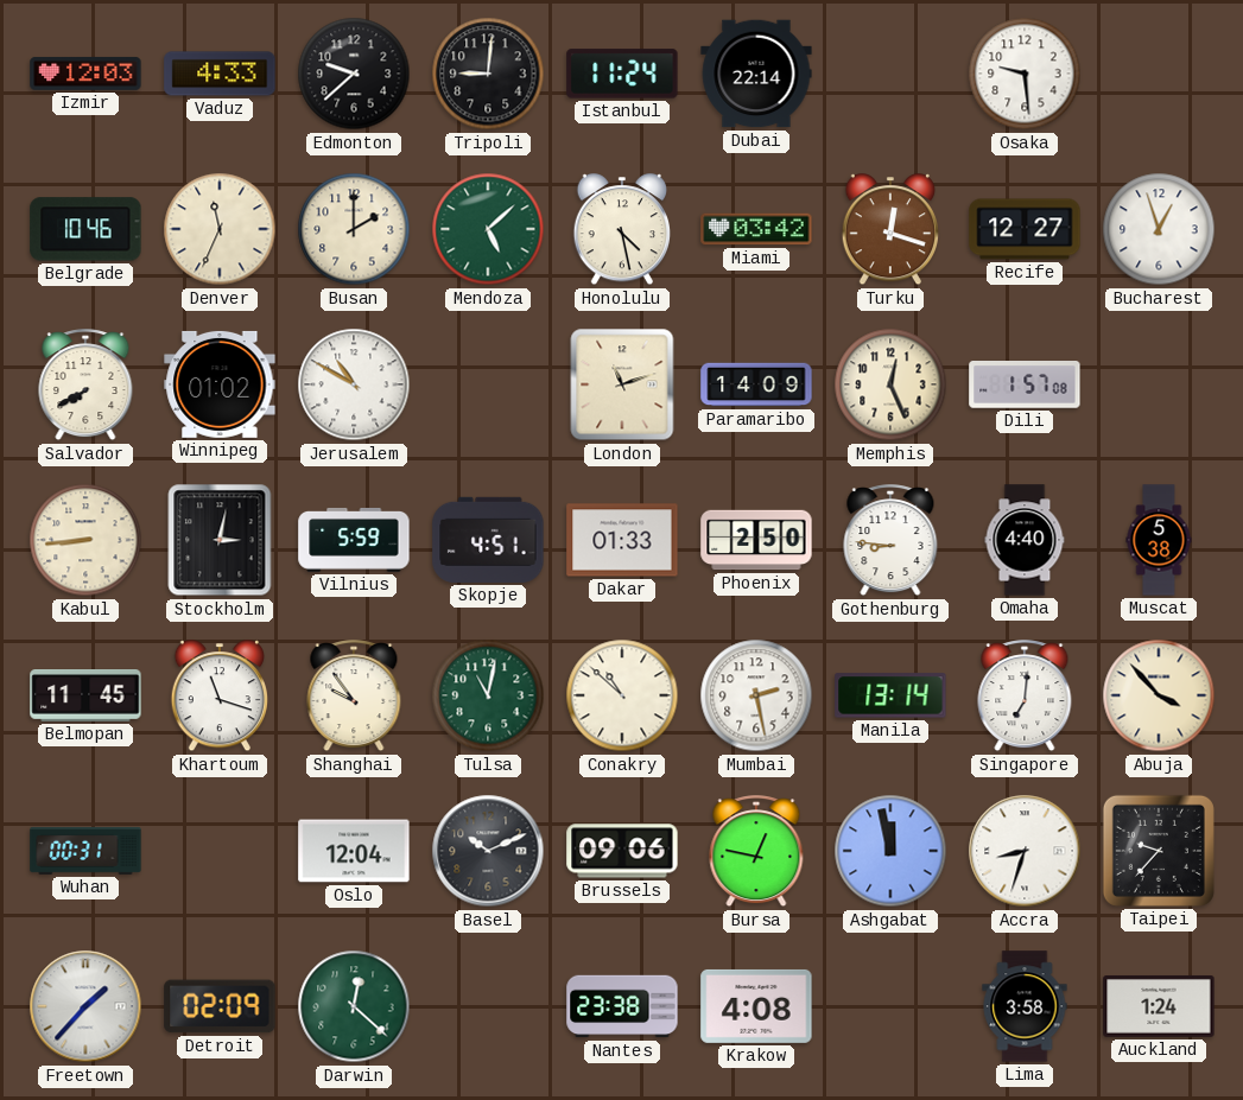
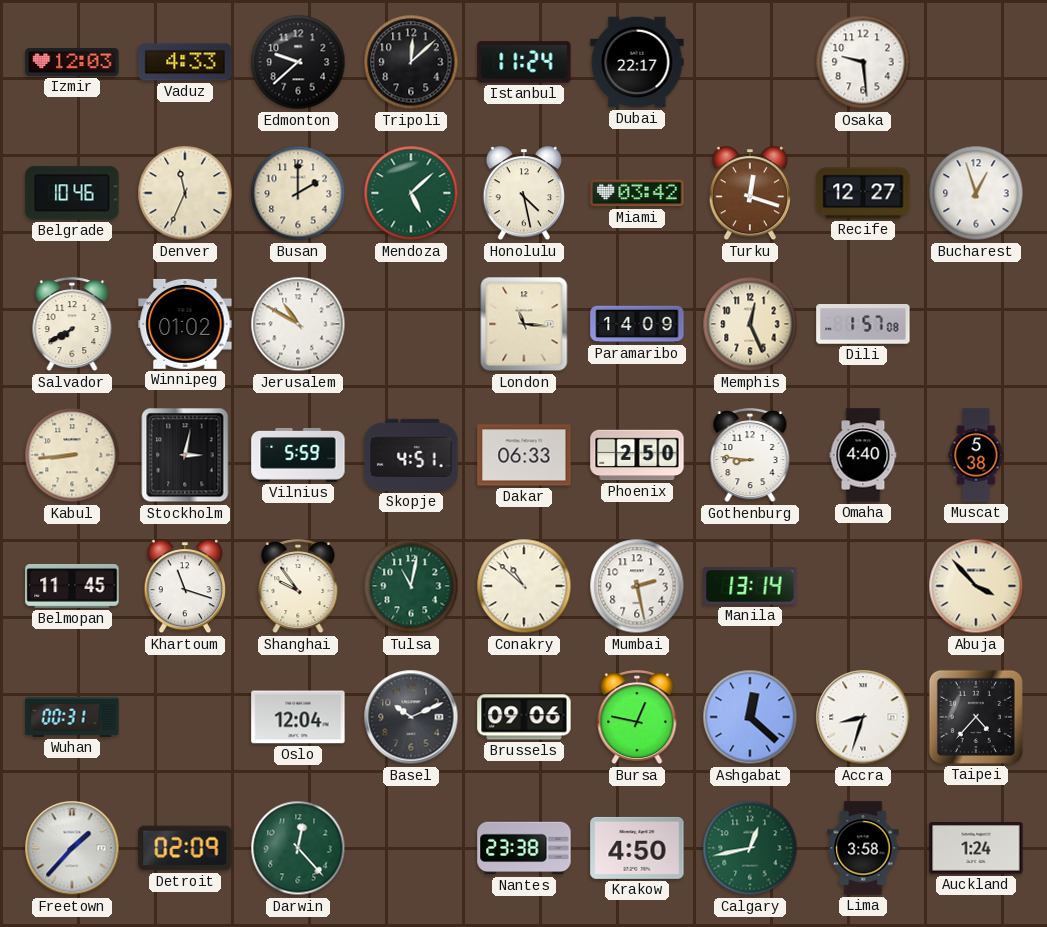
Tripoli: 9:01 -> 12:08 (411, 62)
Dubai: 22:14 -> 22:17 (637, 62)
London: 11:12 -> 11:16 (524, 324)
Dakar: 01:33 -> 06:33 (524, 455)
Singapore: 7:01 -> none (1025, 697)
Ashgabat: 11:58 -> 12:22 (750, 717)
Taipei: 9:37 -> 4:37 (976, 717)
Darwin: 12:22 -> 12:23 (298, 848)
Krakow: 4:08 -> 4:50 (637, 848)
Calgary: none -> 12:43 (750, 848)
